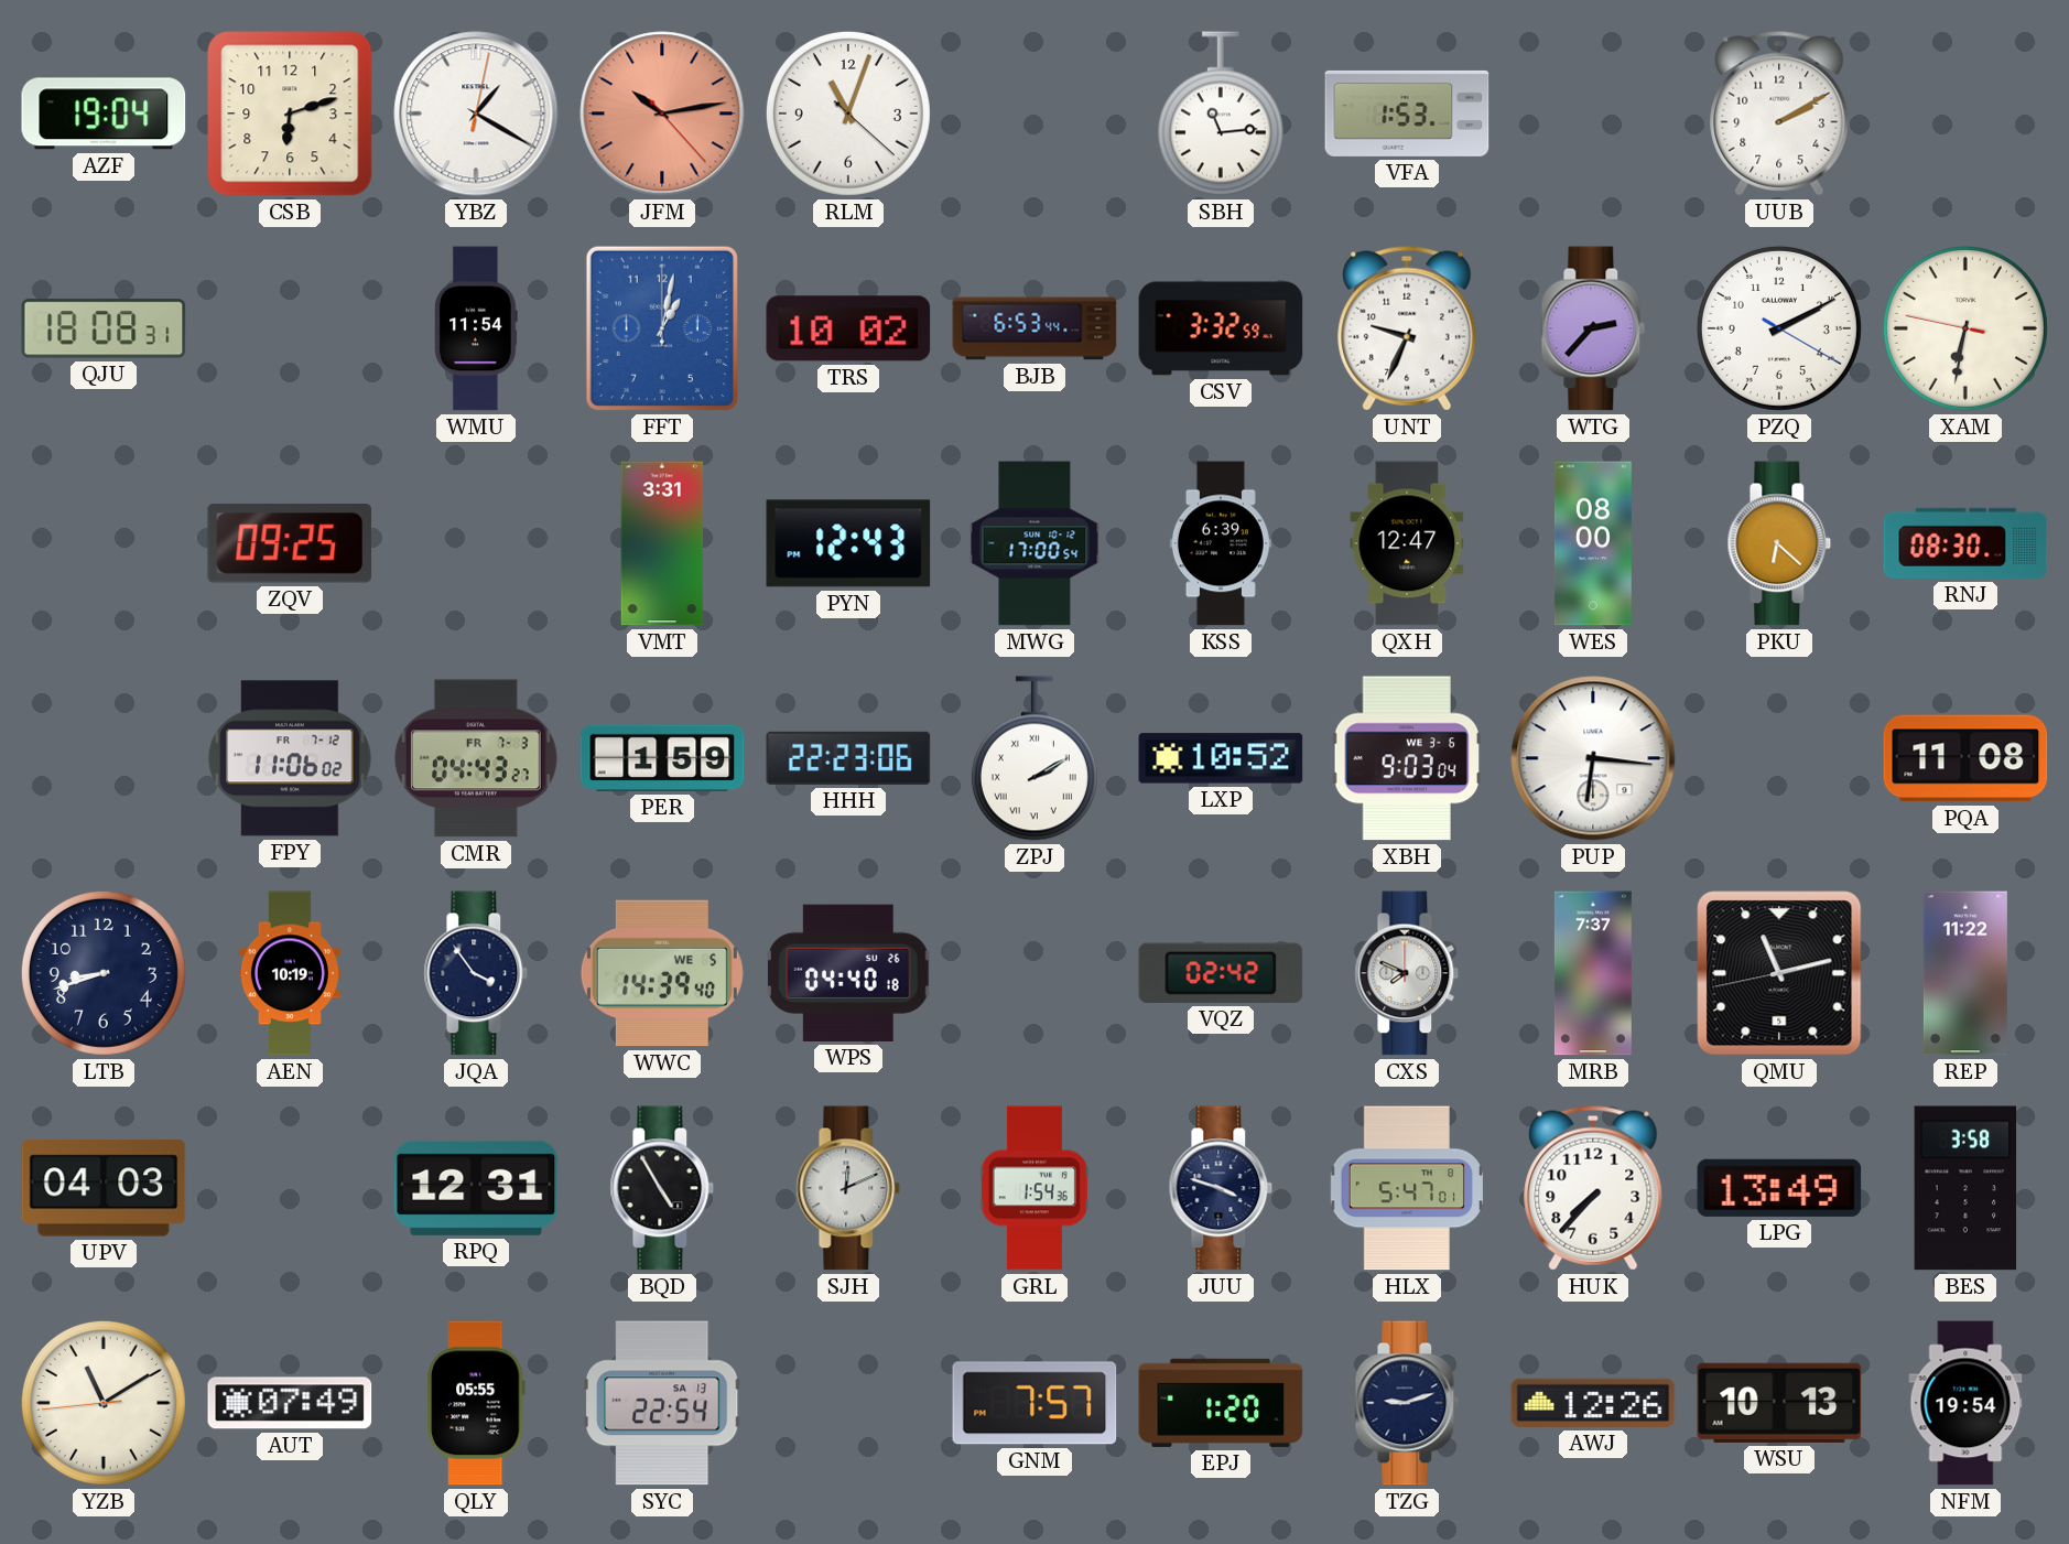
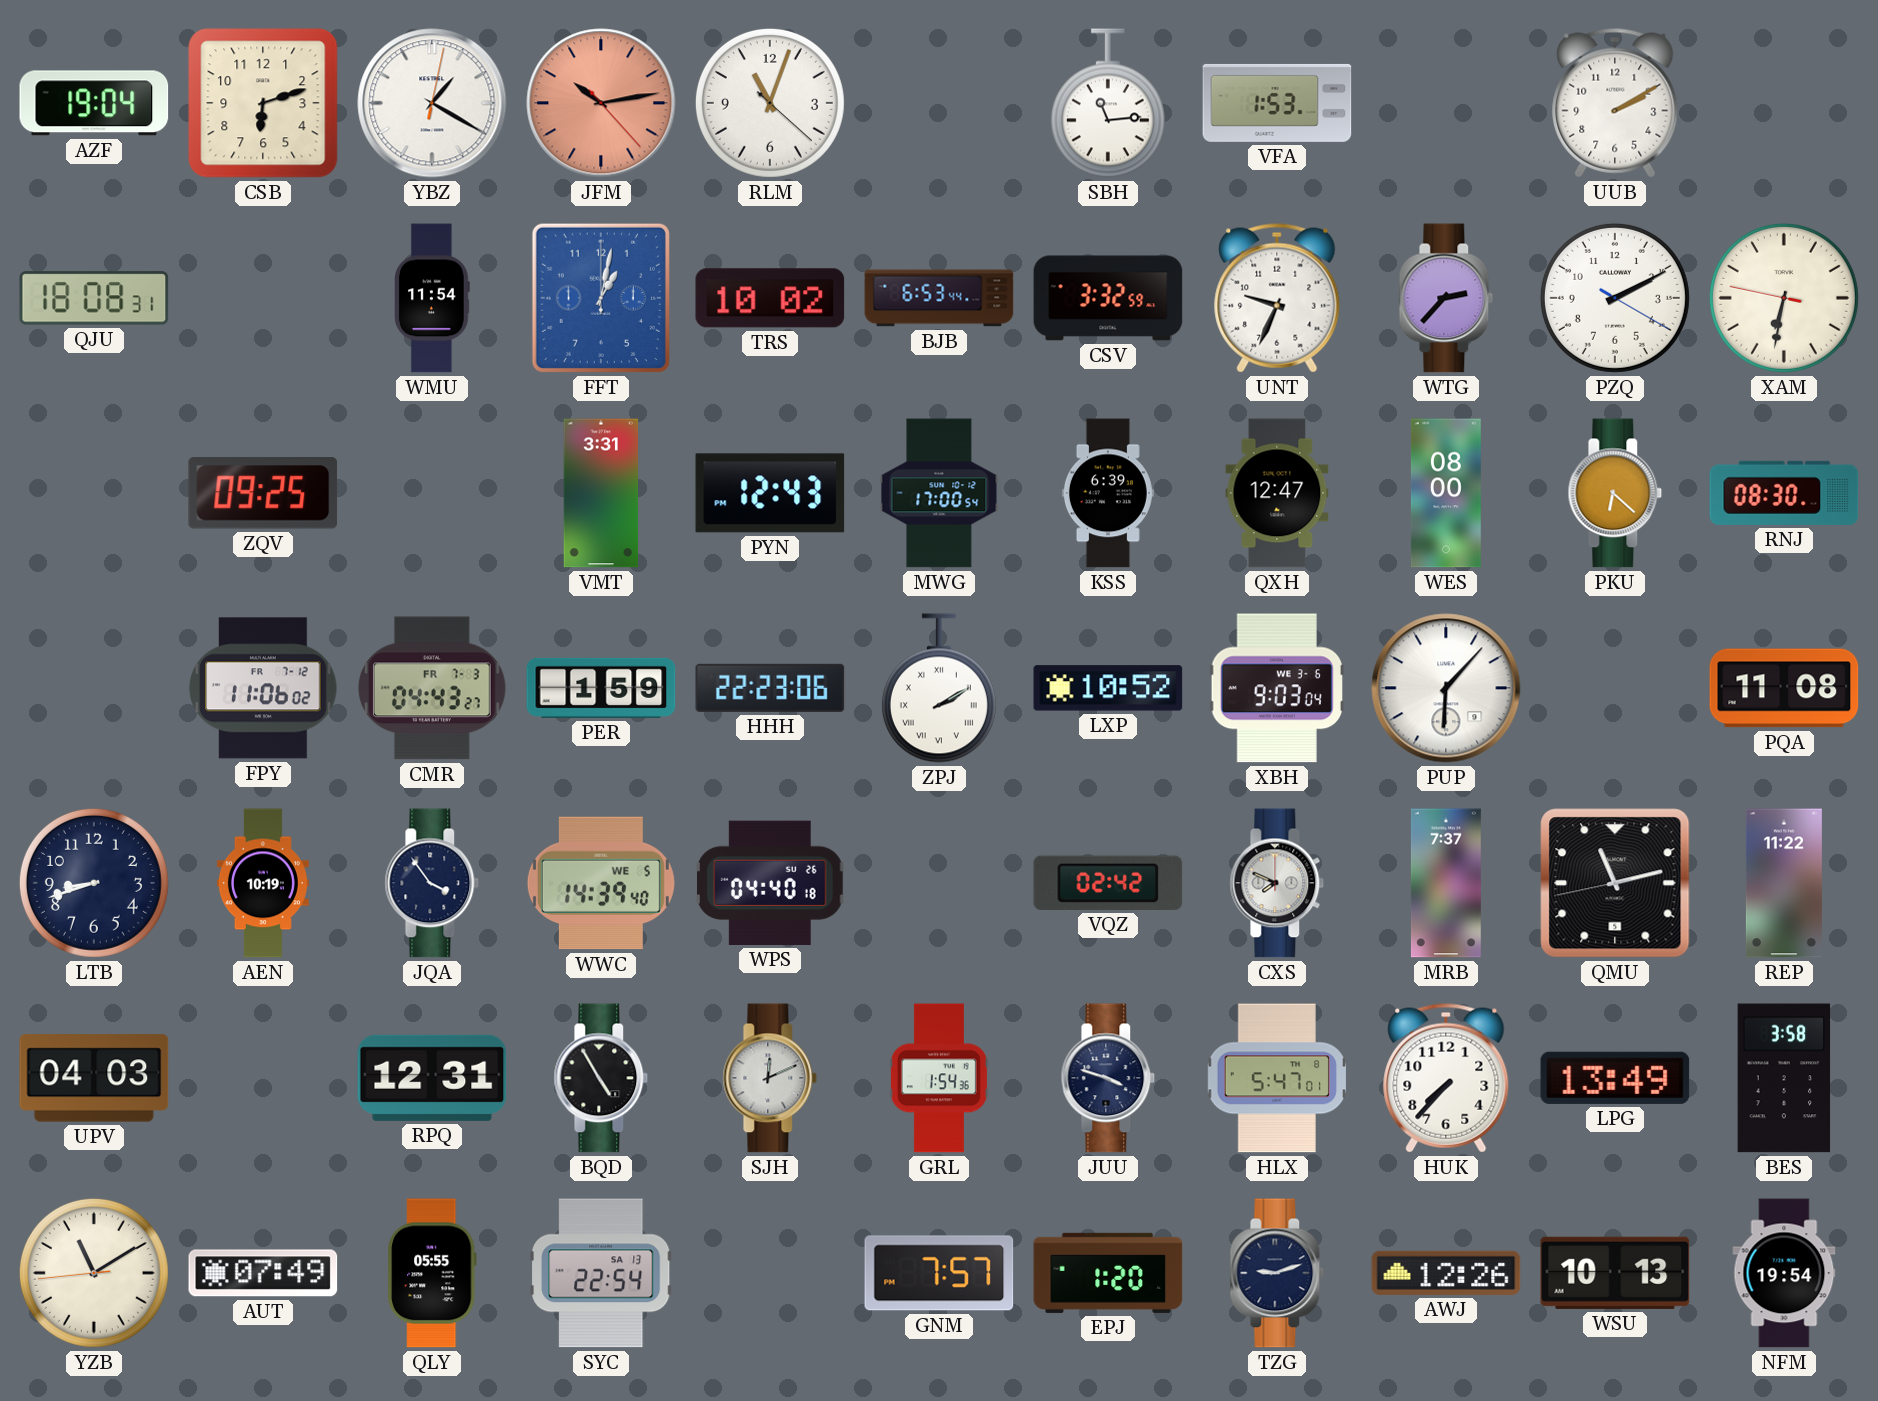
PUP: 6:16 -> 6:07 (1446, 688)
